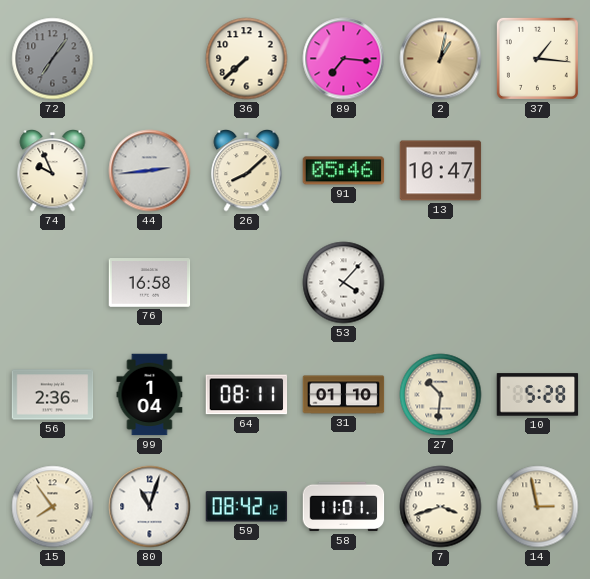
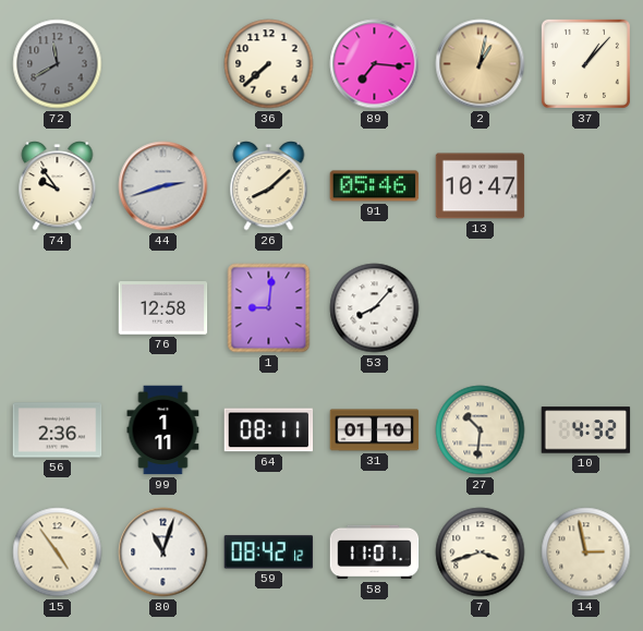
72: 7:06 -> 11:40 (58, 64)
37: 1:16 -> 1:07 (585, 63)
74: 9:56 -> 9:54 (58, 186)
44: 2:44 -> 2:42 (163, 186)
76: 16:58 -> 12:58 (163, 308)
1: none -> 9:01 (269, 308)
53: 4:07 -> 8:07 (375, 308)
99: 1:04 -> 1:11 (163, 430)
10: 5:28 -> 4:32 (586, 430)
15: 7:54 -> 4:54 (58, 553)
